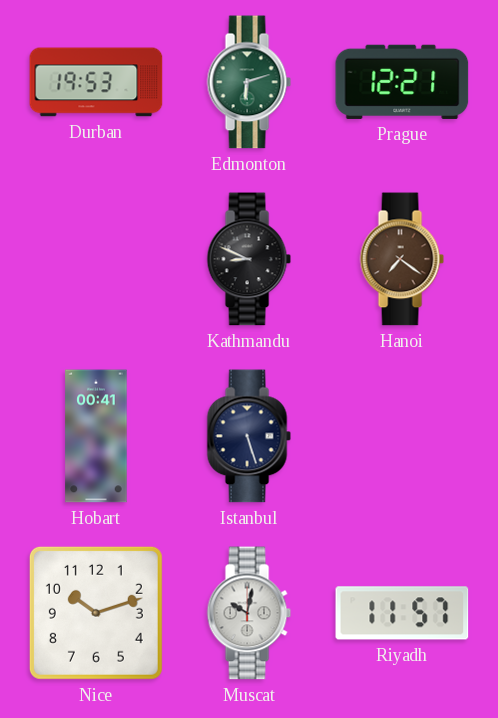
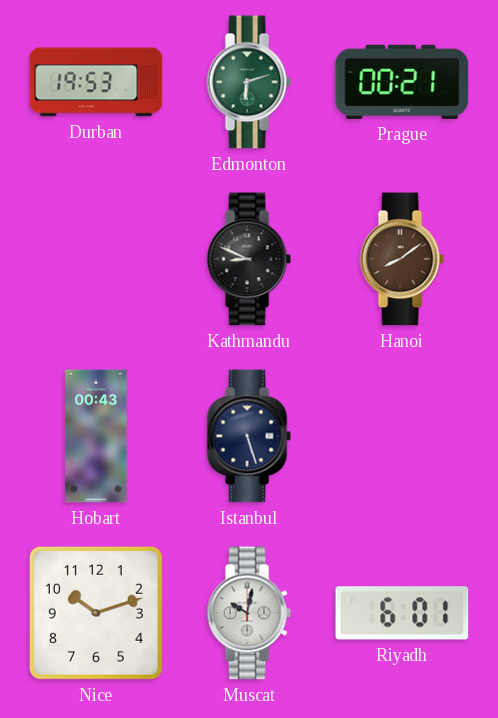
Prague: 12:21 -> 00:21 (402, 82)
Hanoi: 7:21 -> 8:09 (402, 259)
Hobart: 00:41 -> 00:43 (96, 436)
Riyadh: 11:57 -> 6:01 (402, 613)
